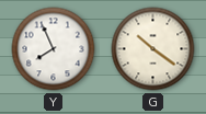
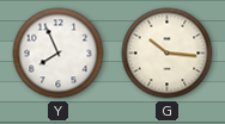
G: 10:21 -> 10:16 (168, 54)
